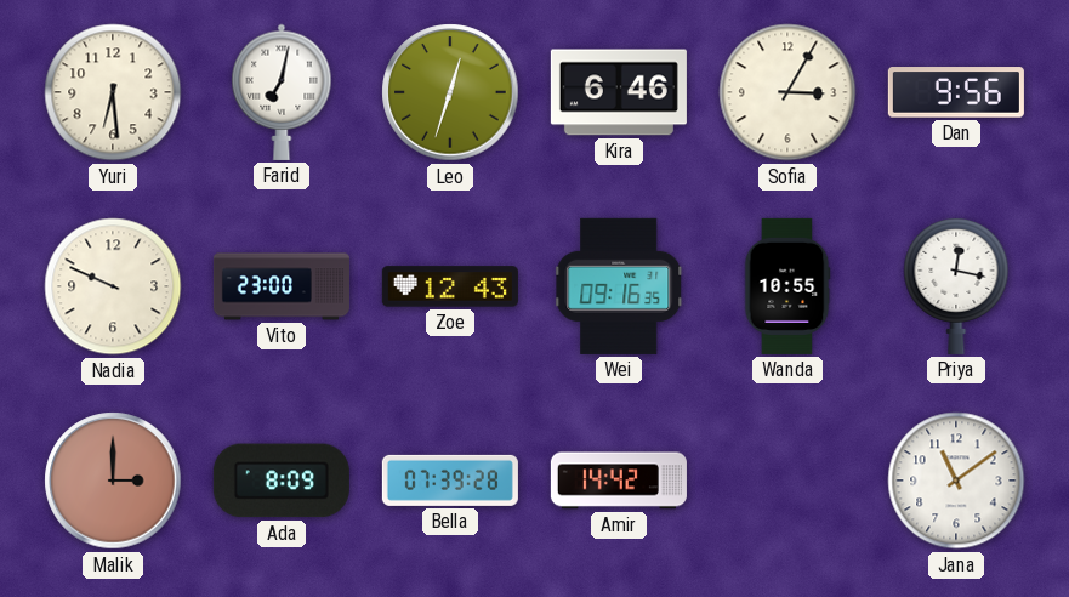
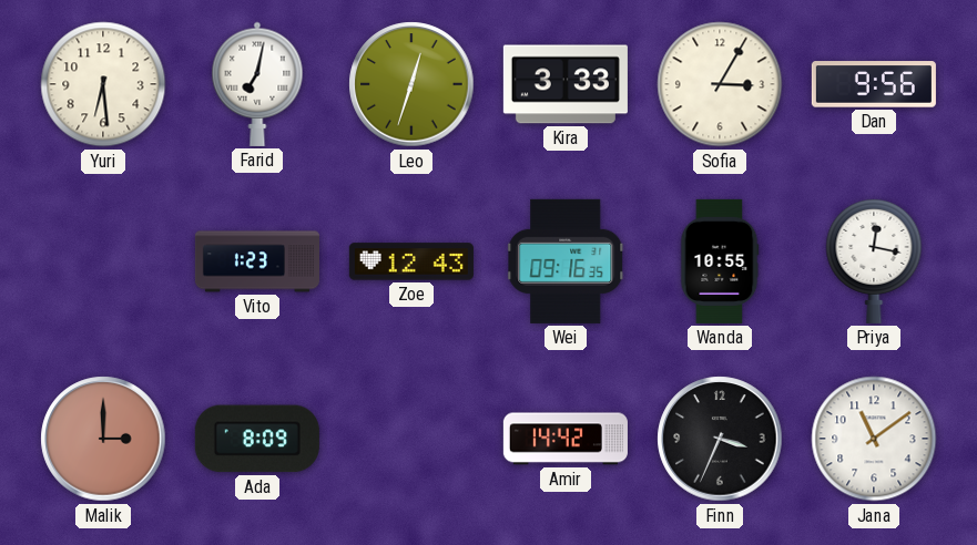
Kira: 6:46 -> 3:33 (566, 84)
Nadia: 9:49 -> none (113, 286)
Vito: 23:00 -> 1:23 (257, 261)
Bella: 07:39 -> none (450, 481)
Finn: none -> 3:34 (720, 439)
